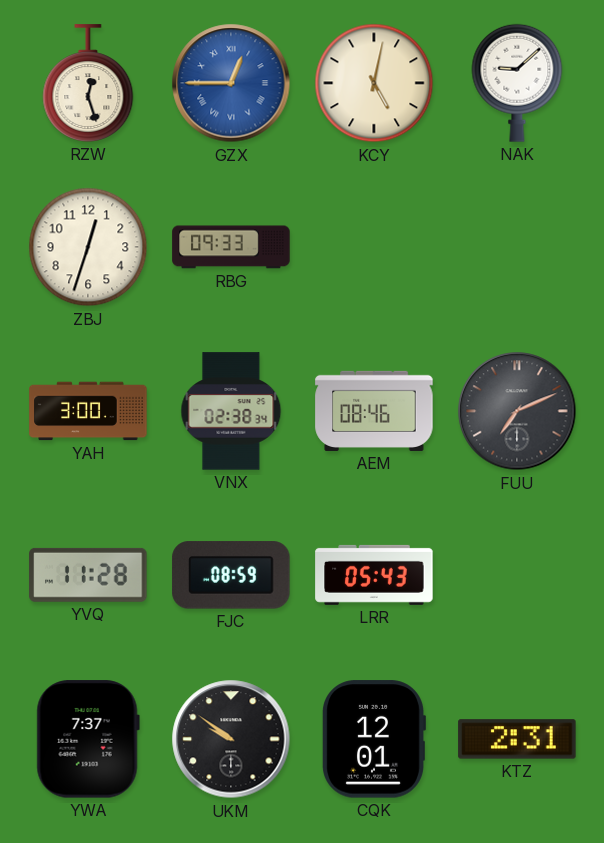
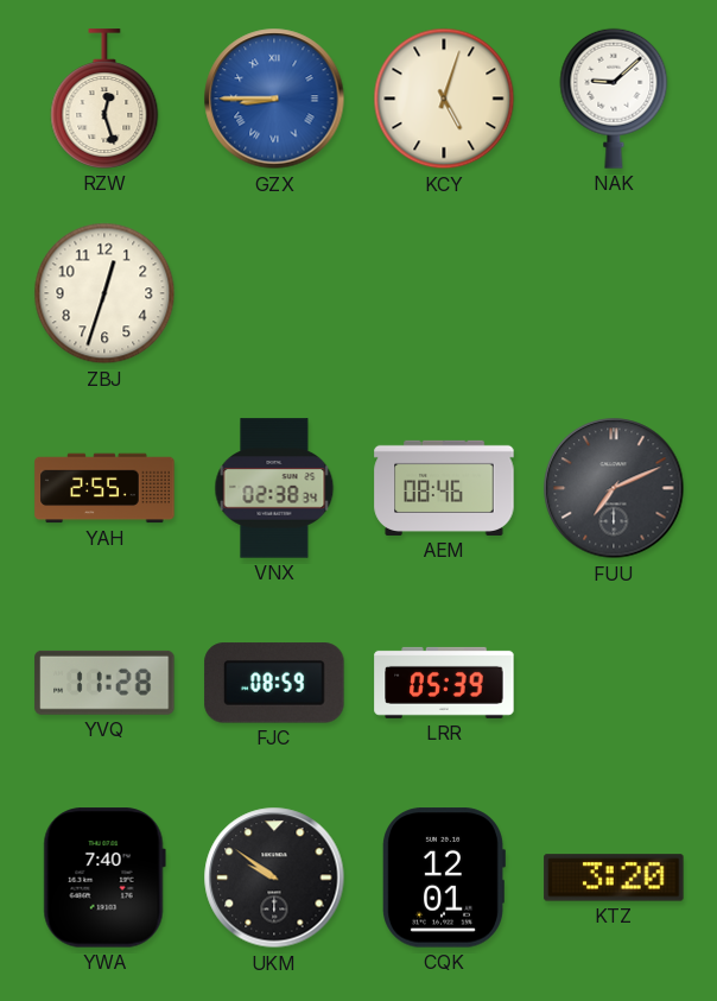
GZX: 12:45 -> 8:45 (274, 99)
KCY: 5:02 -> 5:03 (444, 99)
RBG: 09:33 -> none (231, 247)
YAH: 3:00 -> 2:55 (104, 488)
LRR: 05:43 -> 05:39 (444, 683)
YWA: 7:37 -> 7:40 (104, 878)
KTZ: 2:31 -> 3:20 (614, 878)
